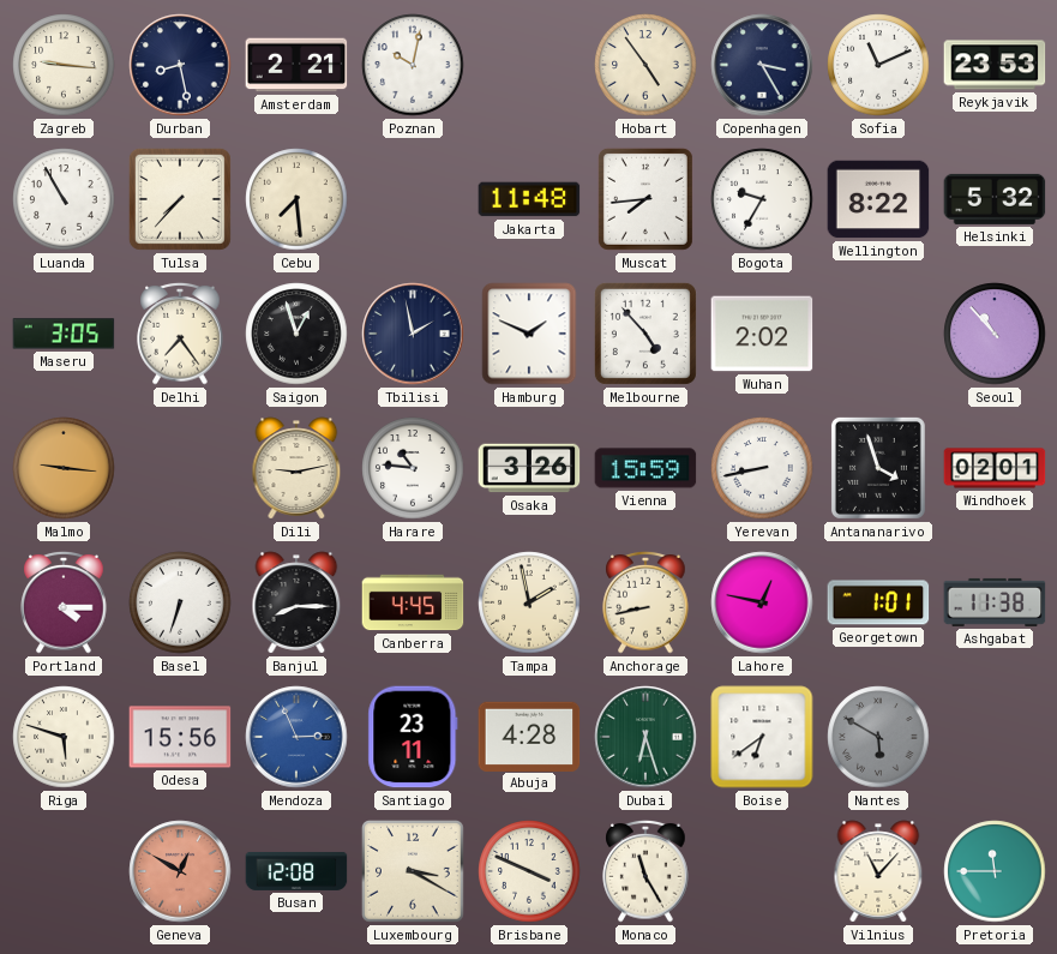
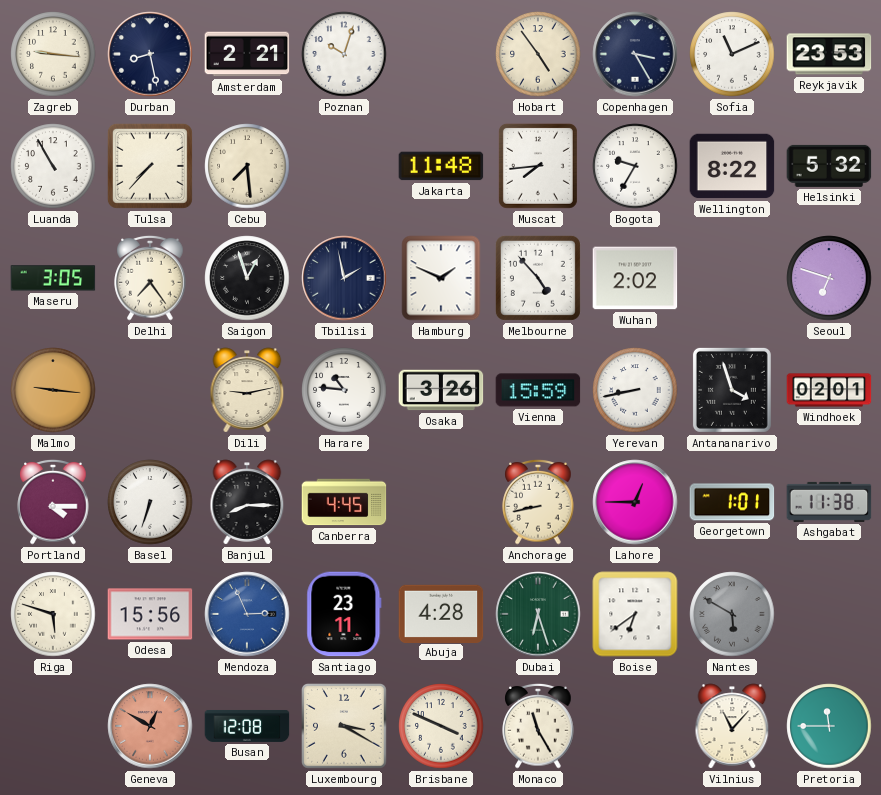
Poznan: 10:02 -> 10:03 (344, 54)
Seoul: 10:53 -> 6:48 (829, 278)
Tampa: 1:58 -> none (529, 602)
Lahore: 12:47 -> 12:45 (635, 502)
